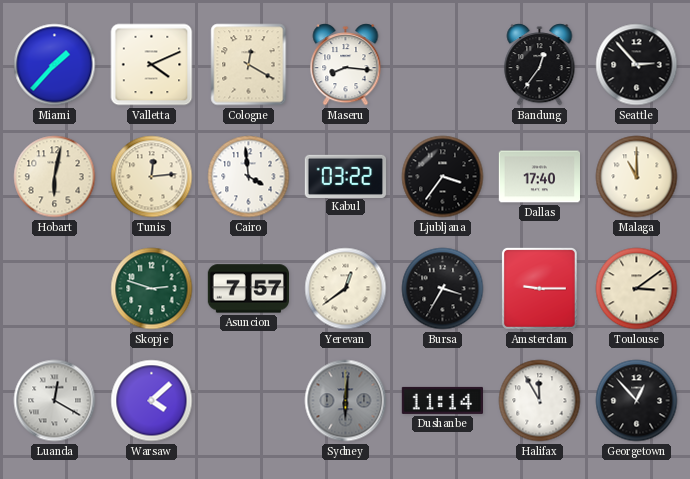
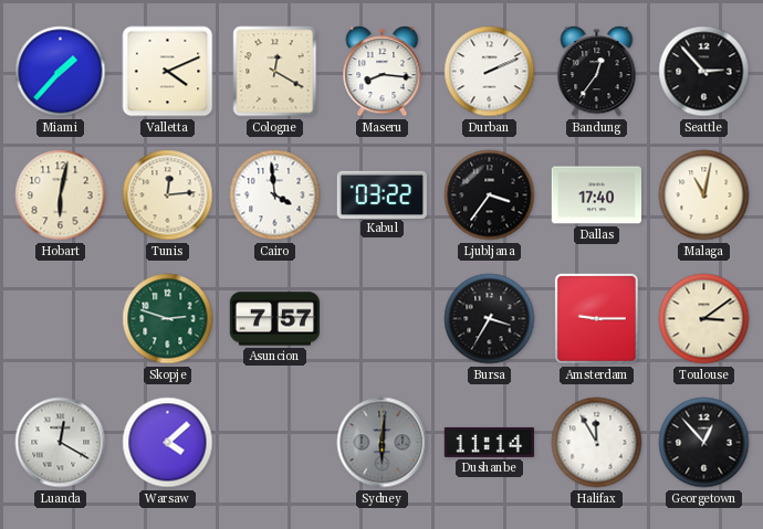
Durban: none -> 2:11 (490, 72)
Malaga: 11:00 -> 11:02 (704, 195)
Yerevan: 12:39 -> none (346, 289)
